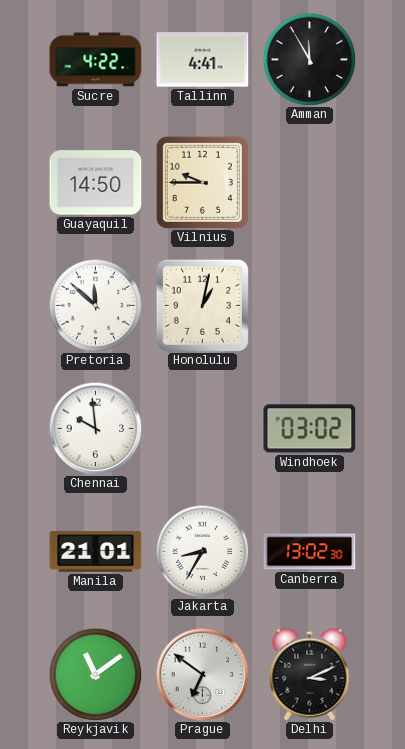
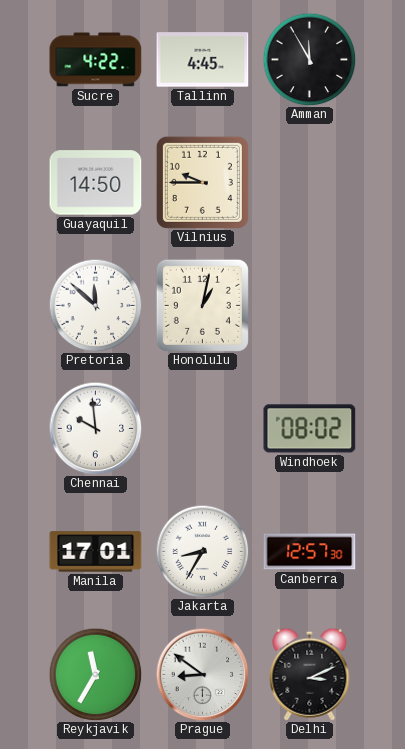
Tallinn: 4:41 -> 4:45 (203, 60)
Windhoek: 03:02 -> 08:02 (310, 429)
Manila: 21:01 -> 17:01 (96, 552)
Canberra: 13:02 -> 12:57 (310, 552)
Reykjavik: 11:09 -> 11:35 (95, 674)
Prague: 6:51 -> 8:51 (202, 674)
